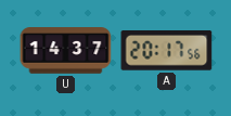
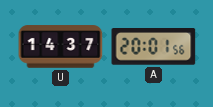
A: 20:17 -> 20:01 (154, 47)
